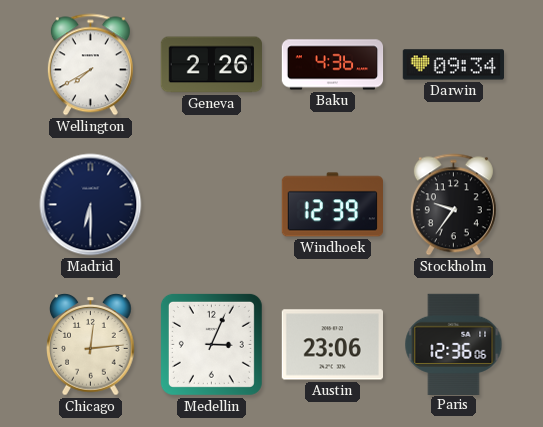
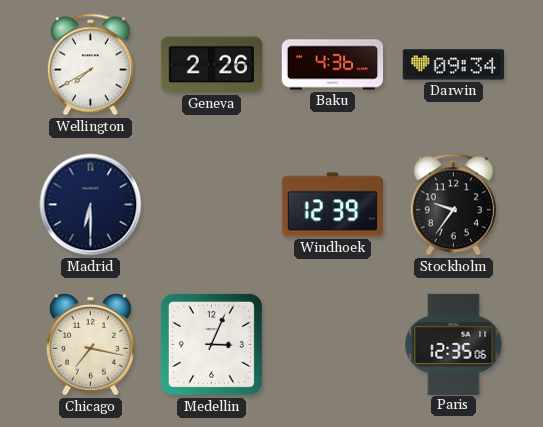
Chicago: 12:14 -> 7:17 (91, 345)
Austin: 23:06 -> none (332, 345)
Paris: 12:36 -> 12:35 (454, 344)
